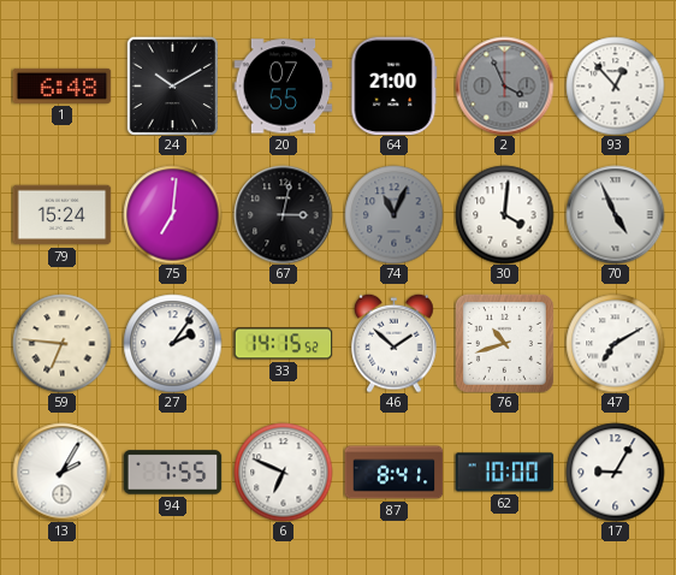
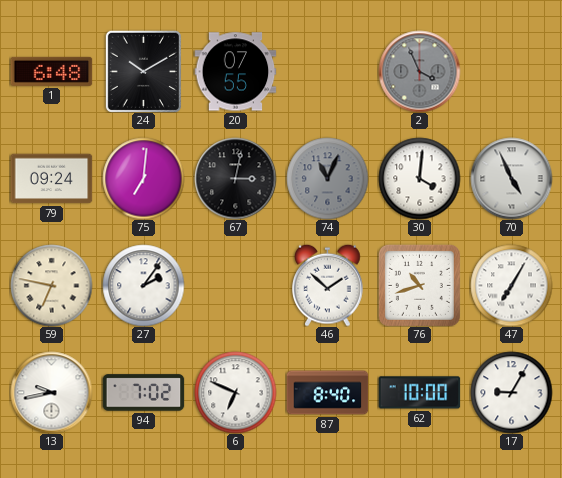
64: 21:00 -> none (395, 85)
93: 12:53 -> none (615, 85)
79: 15:24 -> 09:24 (51, 179)
59: 6:46 -> 6:47 (51, 285)
33: 14:15 -> none (283, 344)
47: 7:10 -> 7:05 (511, 285)
13: 2:05 -> 9:43 (51, 392)
94: 7:55 -> 7:02 (143, 393)
87: 8:41 -> 8:40 (327, 393)
